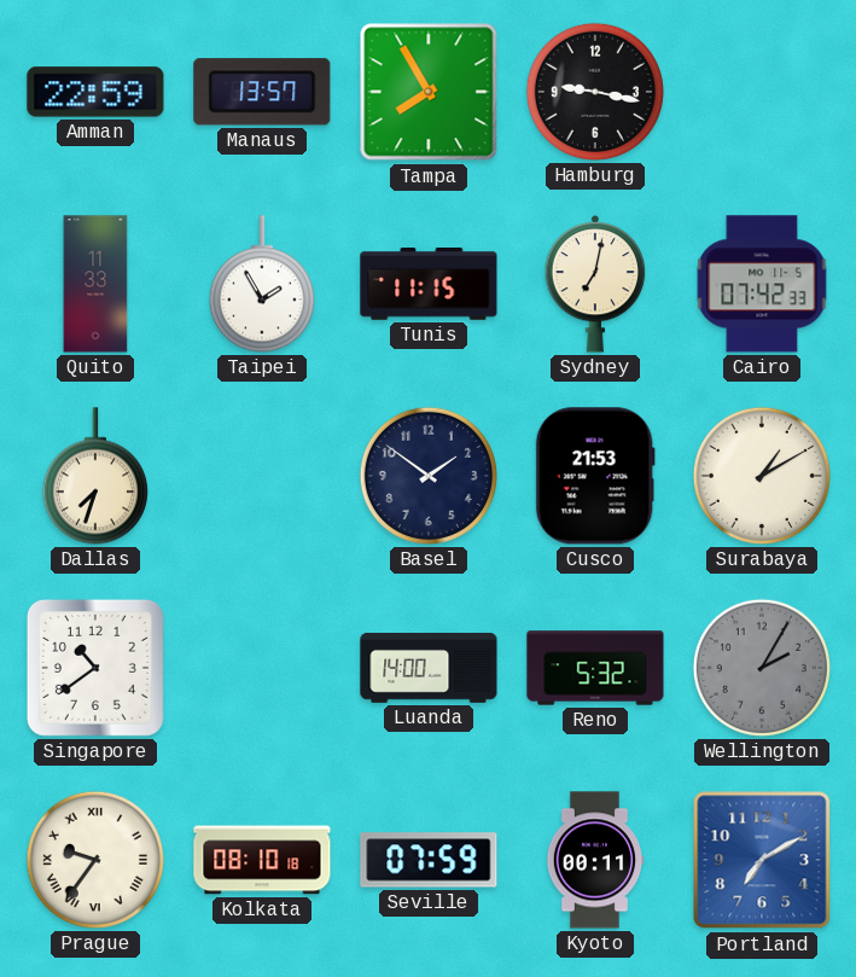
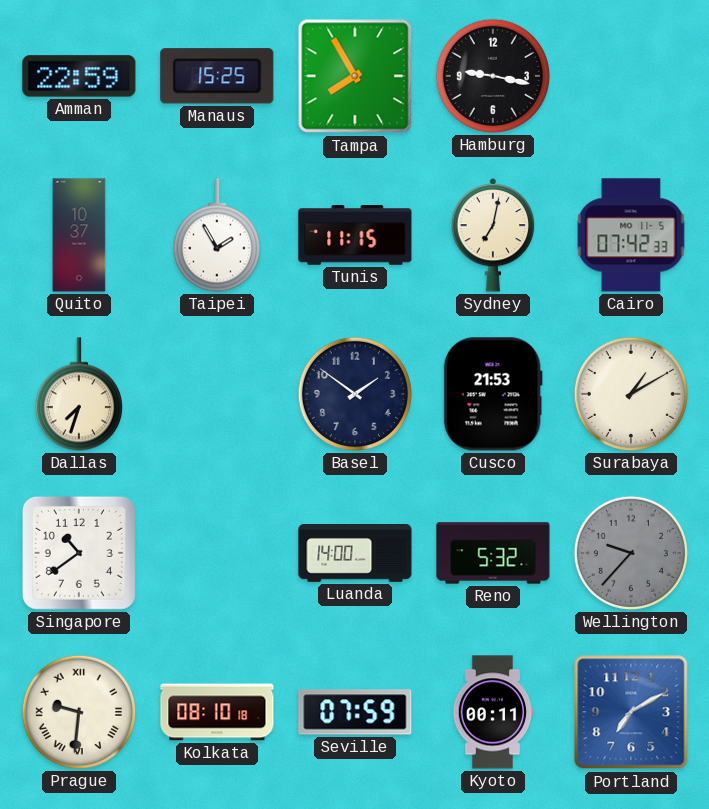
Manaus: 13:57 -> 15:25 (217, 76)
Quito: 11:33 -> 10:37 (79, 235)
Wellington: 2:05 -> 9:37 (631, 553)
Prague: 9:36 -> 9:31 (79, 712)
